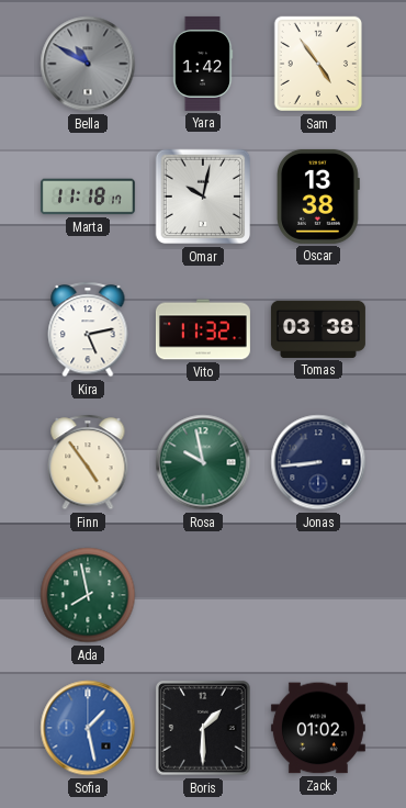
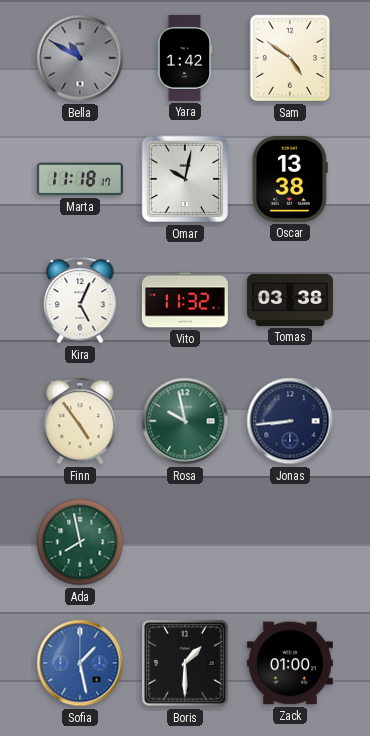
Sam: 4:54 -> 4:51 (289, 58)
Kira: 5:13 -> 5:04 (80, 300)
Zack: 01:02 -> 01:00 (290, 663)
